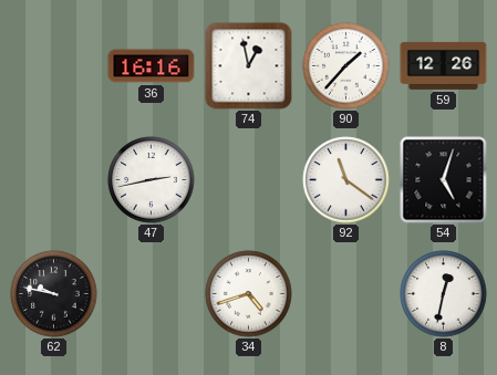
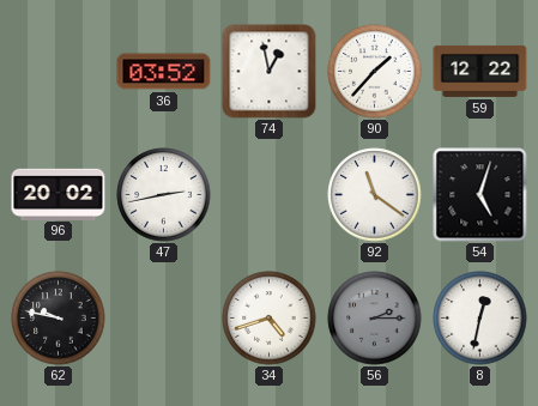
36: 16:16 -> 03:52 (164, 72)
59: 12:26 -> 12:22 (480, 71)
96: none -> 20:02 (59, 194)
56: none -> 2:15 (375, 319)
